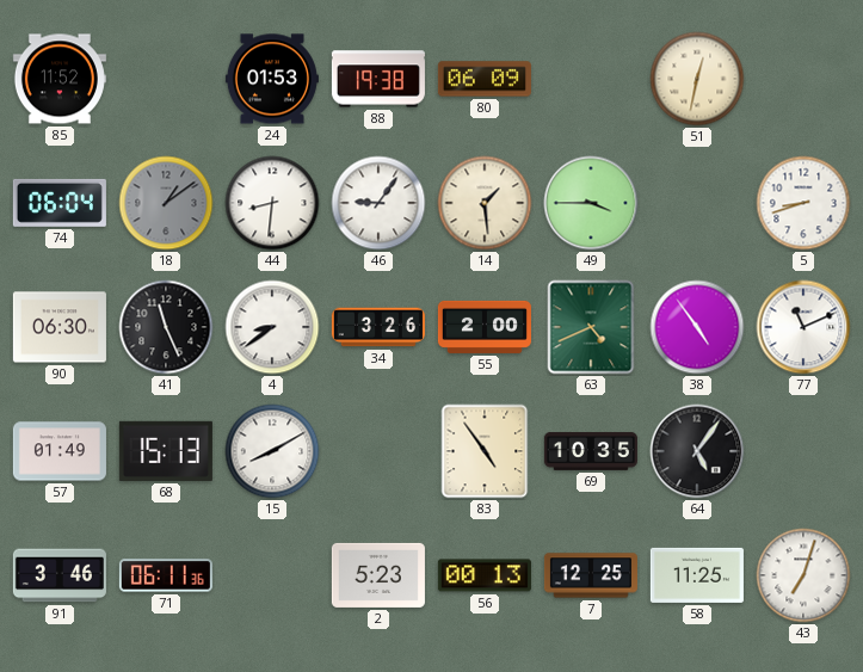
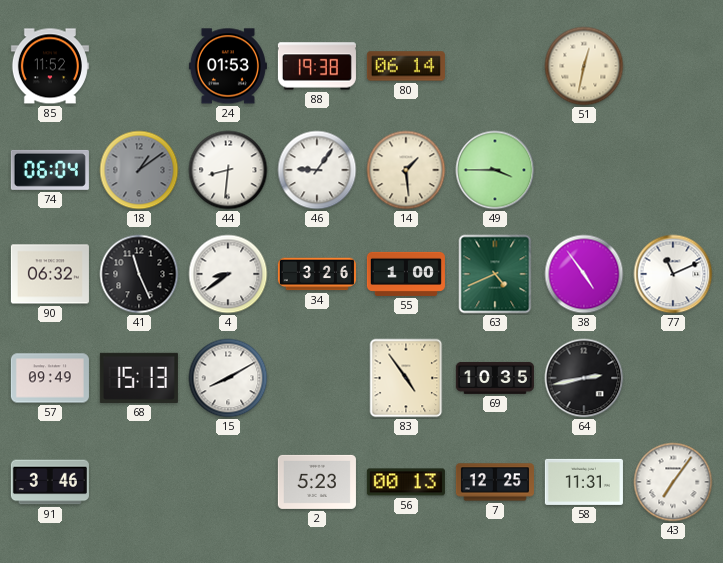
80: 06:09 -> 06:14 (406, 66)
5: 8:42 -> none (803, 203)
90: 06:30 -> 06:32 (50, 274)
55: 2:00 -> 1:00 (406, 274)
57: 01:49 -> 09:49 (50, 378)
64: 5:06 -> 2:43 (584, 378)
71: 06:11 -> none (166, 575)
58: 11:25 -> 11:31 (584, 482)
43: 7:03 -> 7:06 (673, 482)
